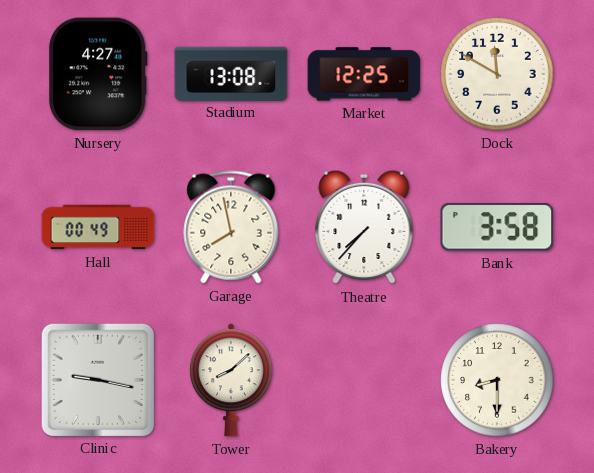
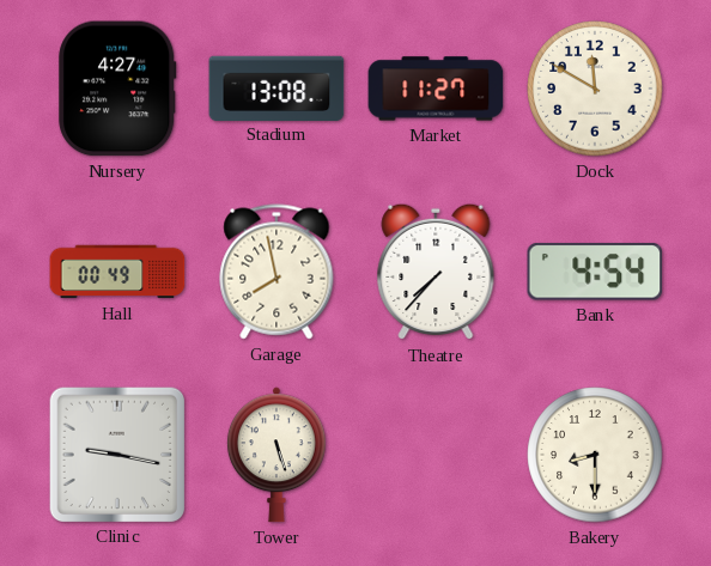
Market: 12:25 -> 11:27 (436, 89)
Bank: 3:58 -> 4:54 (595, 272)
Tower: 8:08 -> 5:27 (276, 455)
